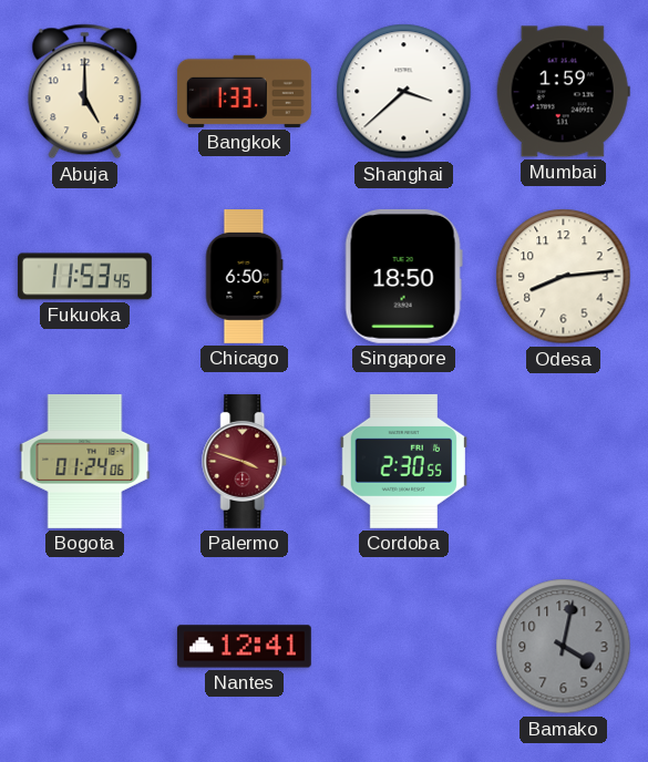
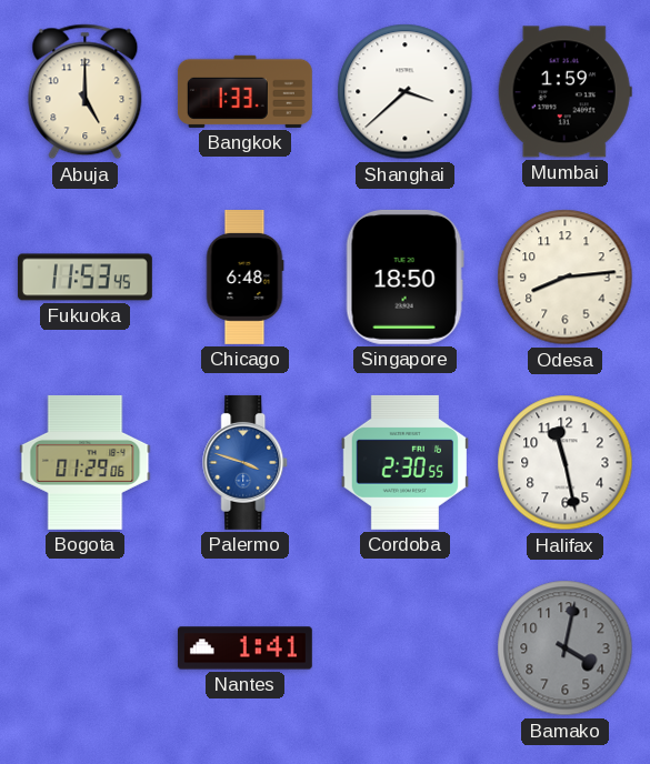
Chicago: 6:50 -> 6:48 (244, 278)
Bogota: 01:24 -> 01:29 (86, 462)
Palermo dial: burgundy -> blue (246, 462)
Halifax: none -> 11:28 (566, 463)
Nantes: 12:41 -> 1:41 (244, 649)
